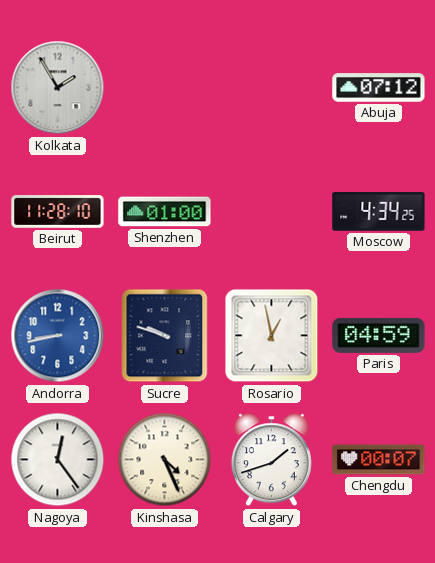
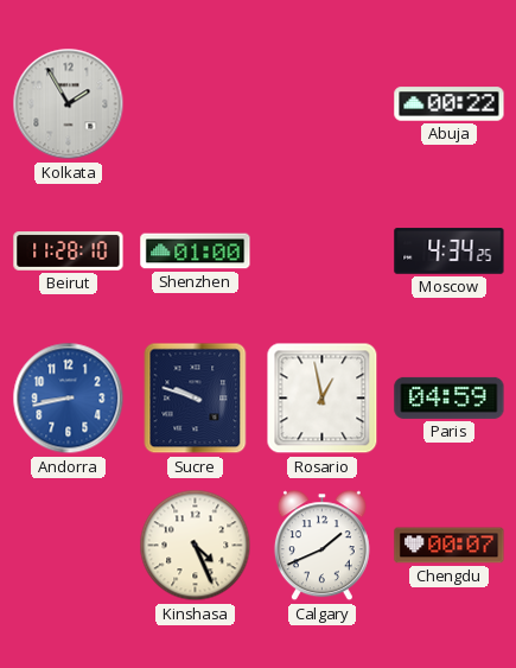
Abuja: 07:12 -> 00:22 (450, 104)
Nagoya: 12:24 -> none (58, 460)
Calgary: 1:42 -> 1:41 (321, 546)
